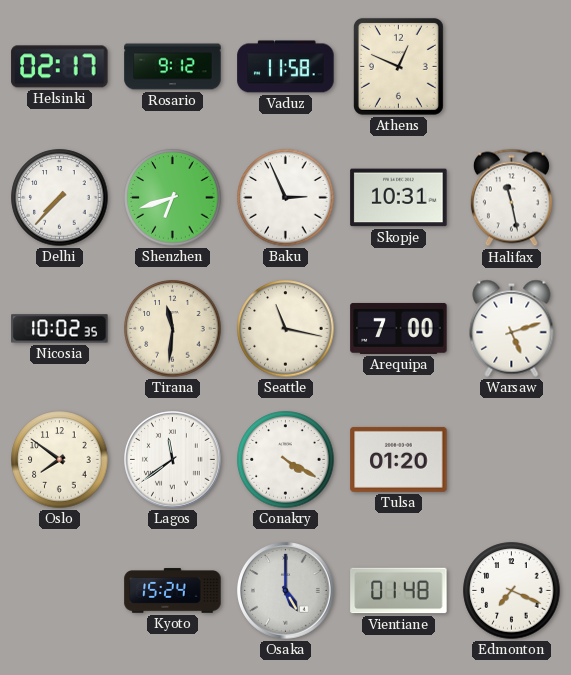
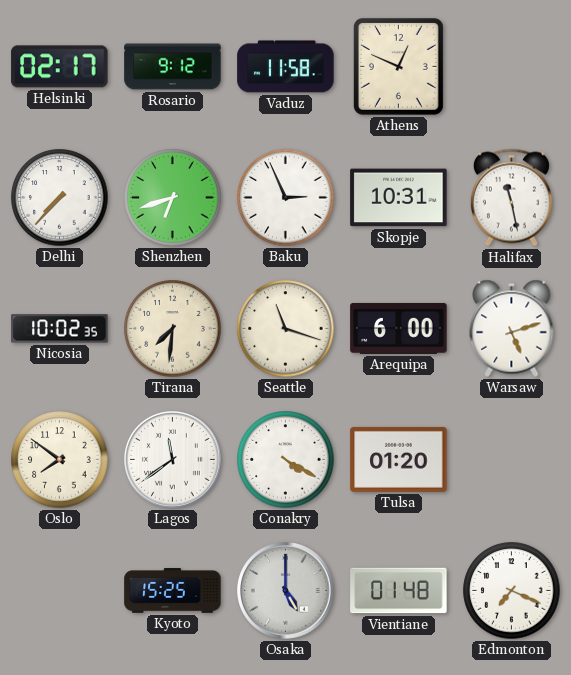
Tirana: 11:31 -> 7:31 (173, 329)
Seattle: 11:17 -> 11:18 (286, 329)
Arequipa: 7:00 -> 6:00 (399, 328)
Kyoto: 15:24 -> 15:25 (173, 591)
